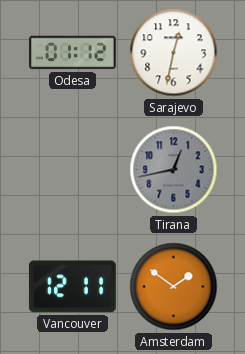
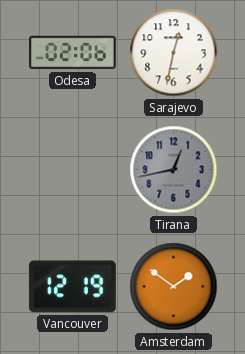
Odesa: 01:12 -> 02:06 (73, 53)
Vancouver: 12:11 -> 12:19 (72, 287)
